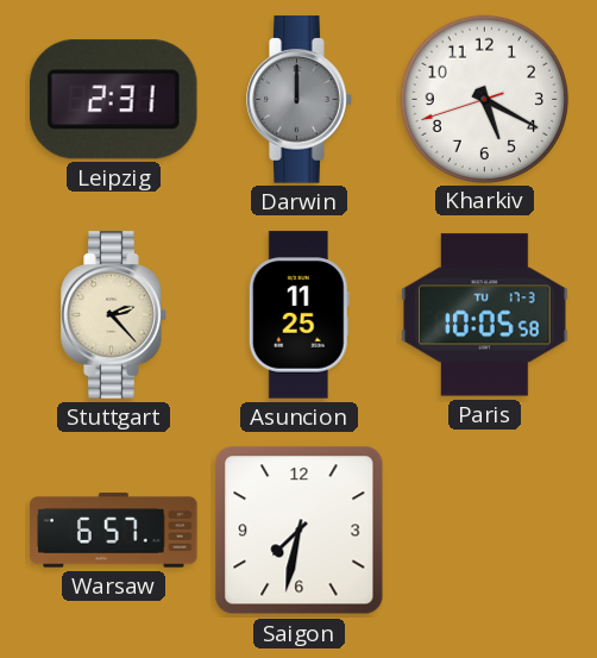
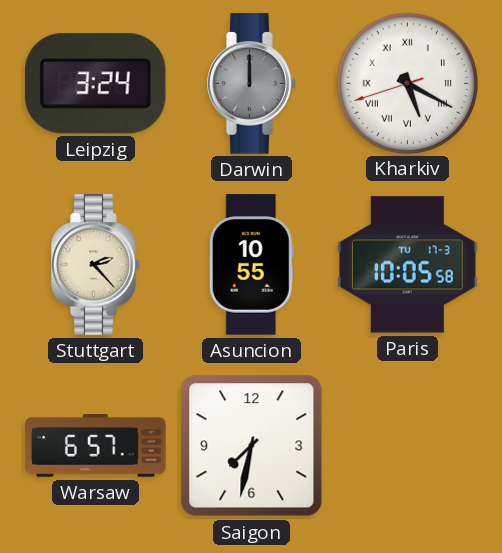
Leipzig: 2:31 -> 3:24 (95, 84)
Kharkiv numerals: Arabic -> Roman (407, 83)
Asuncion: 11:25 -> 10:55 (251, 265)
